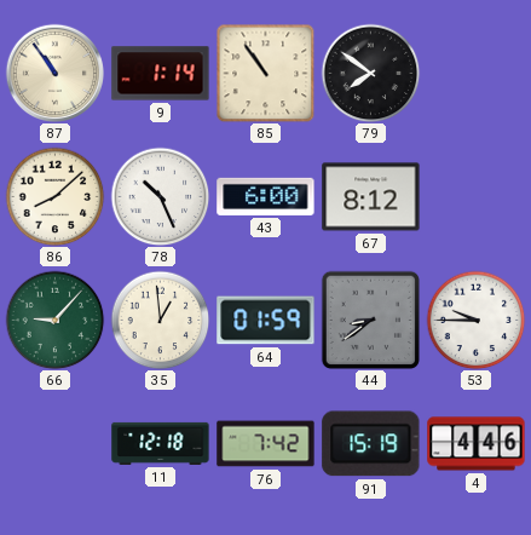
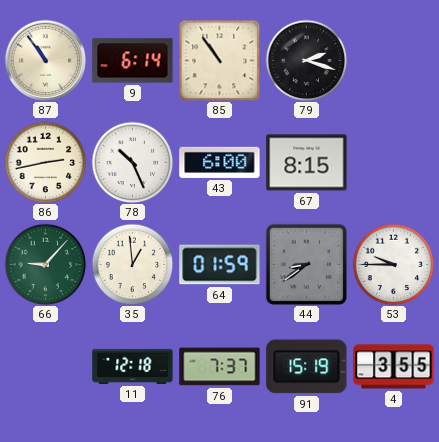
9: 1:14 -> 6:14 (133, 61)
79: 7:51 -> 2:18 (306, 60)
86: 8:08 -> 2:43 (45, 162)
67: 8:12 -> 8:15 (307, 163)
76: 7:42 -> 7:37 (220, 367)
4: 4:46 -> 3:55 (394, 367)
